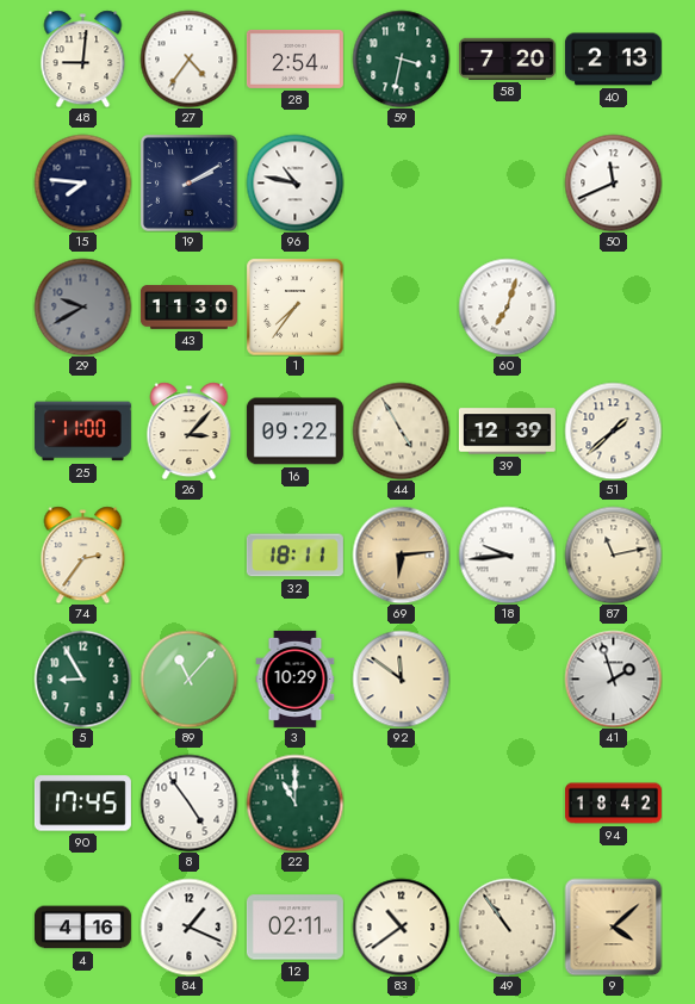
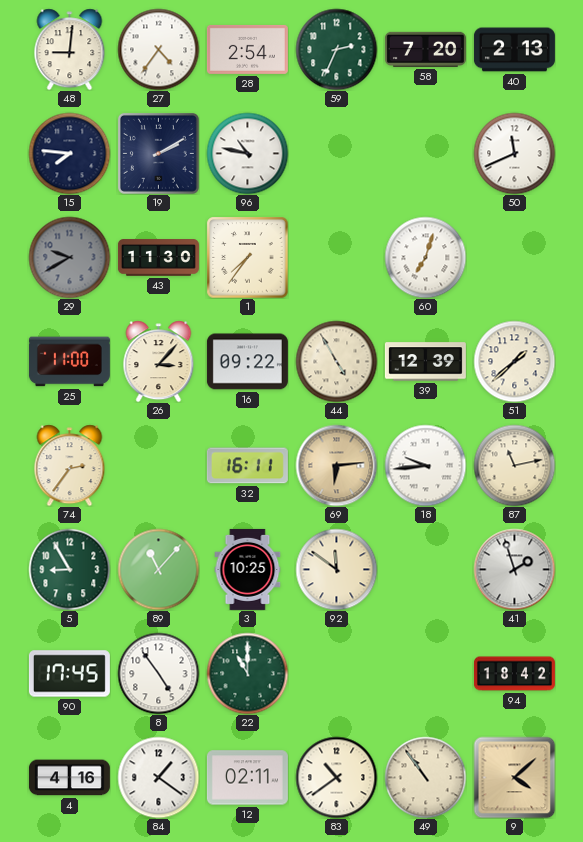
59: 3:32 -> 2:34 (336, 49)
32: 18:11 -> 16:11 (247, 466)
3: 10:29 -> 10:25 (248, 569)
84: 1:19 -> 1:21 (158, 777)
